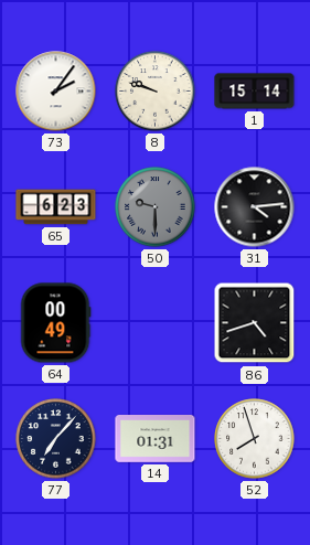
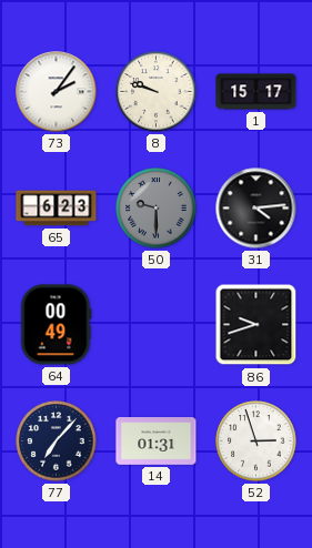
1: 15:14 -> 15:17 (256, 92)
86: 4:42 -> 9:42 (256, 325)
52: 7:57 -> 2:57 (256, 442)
